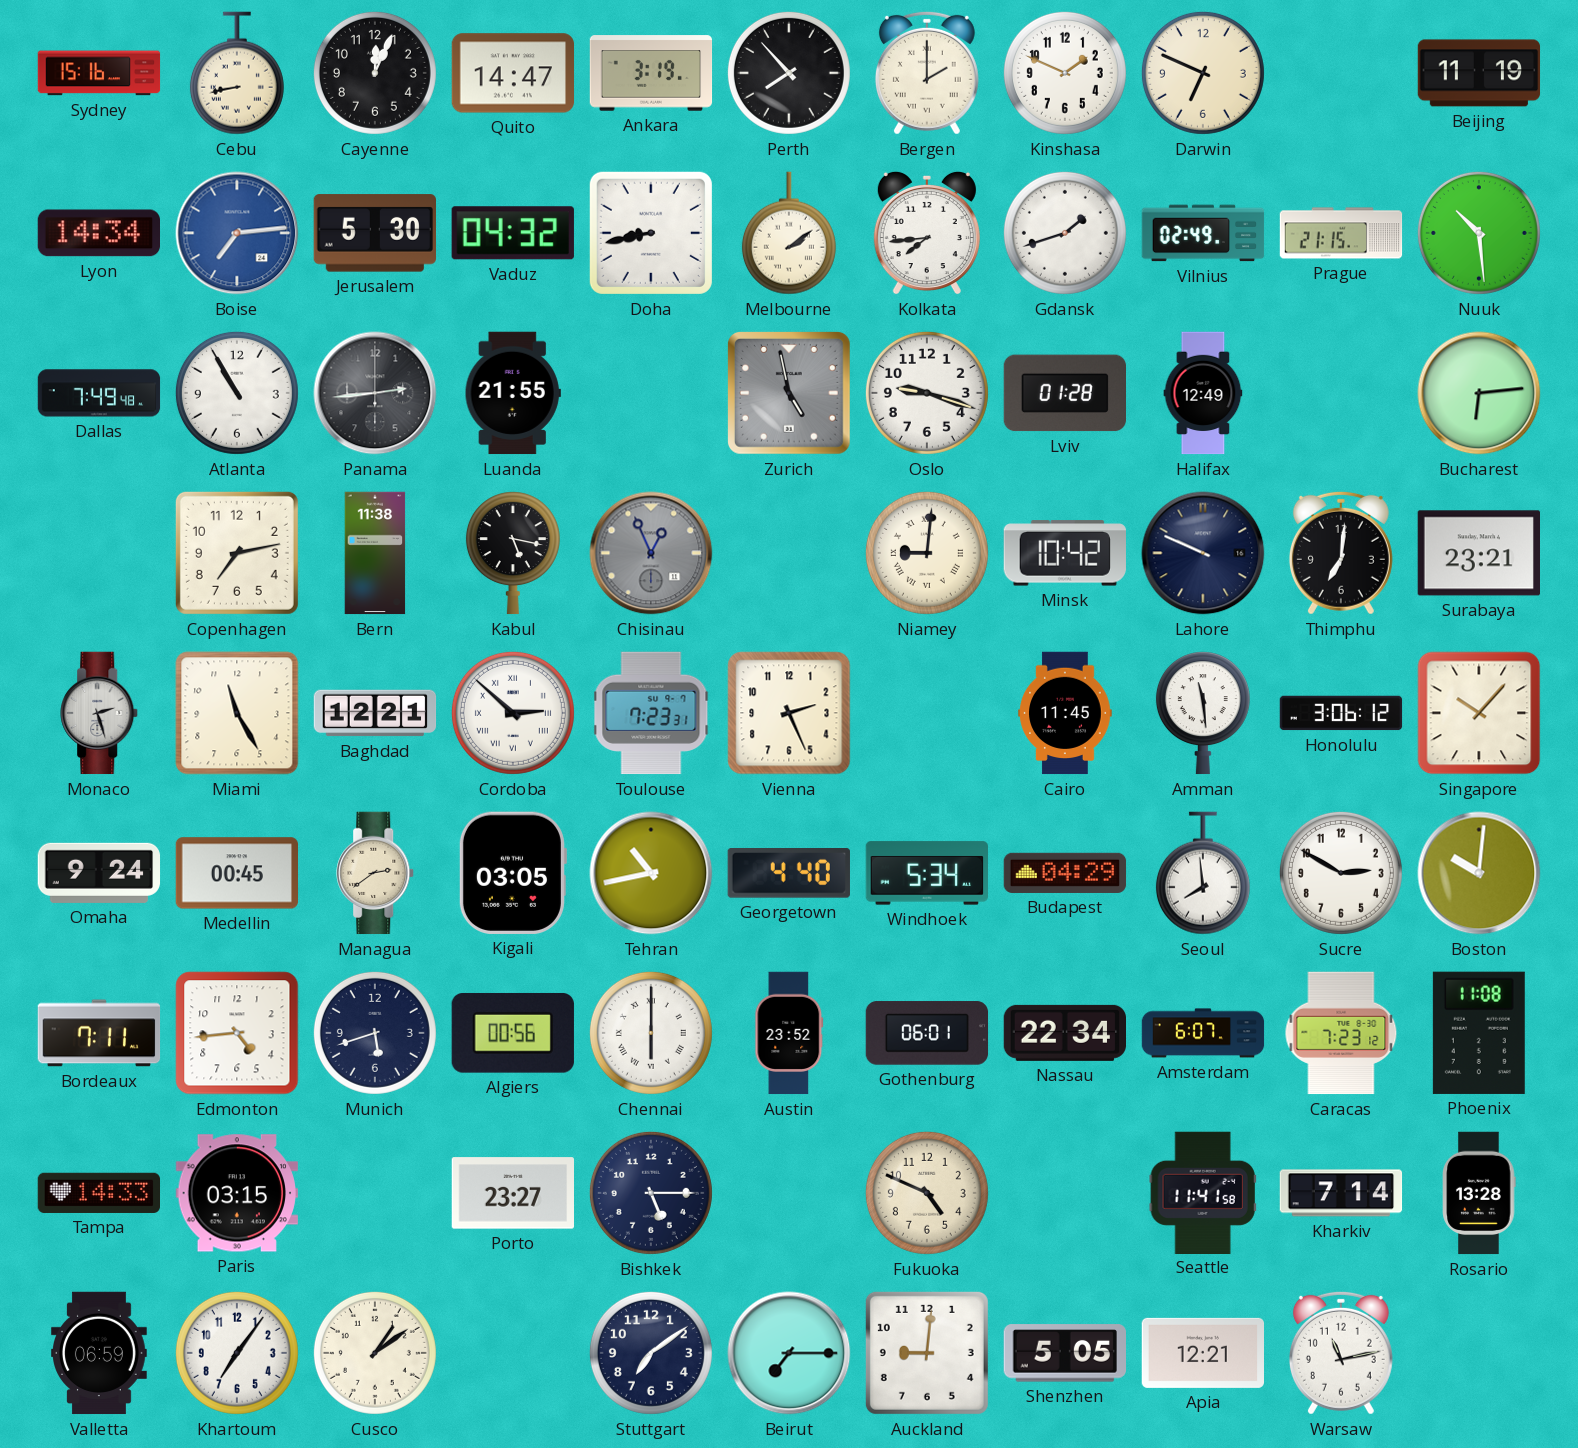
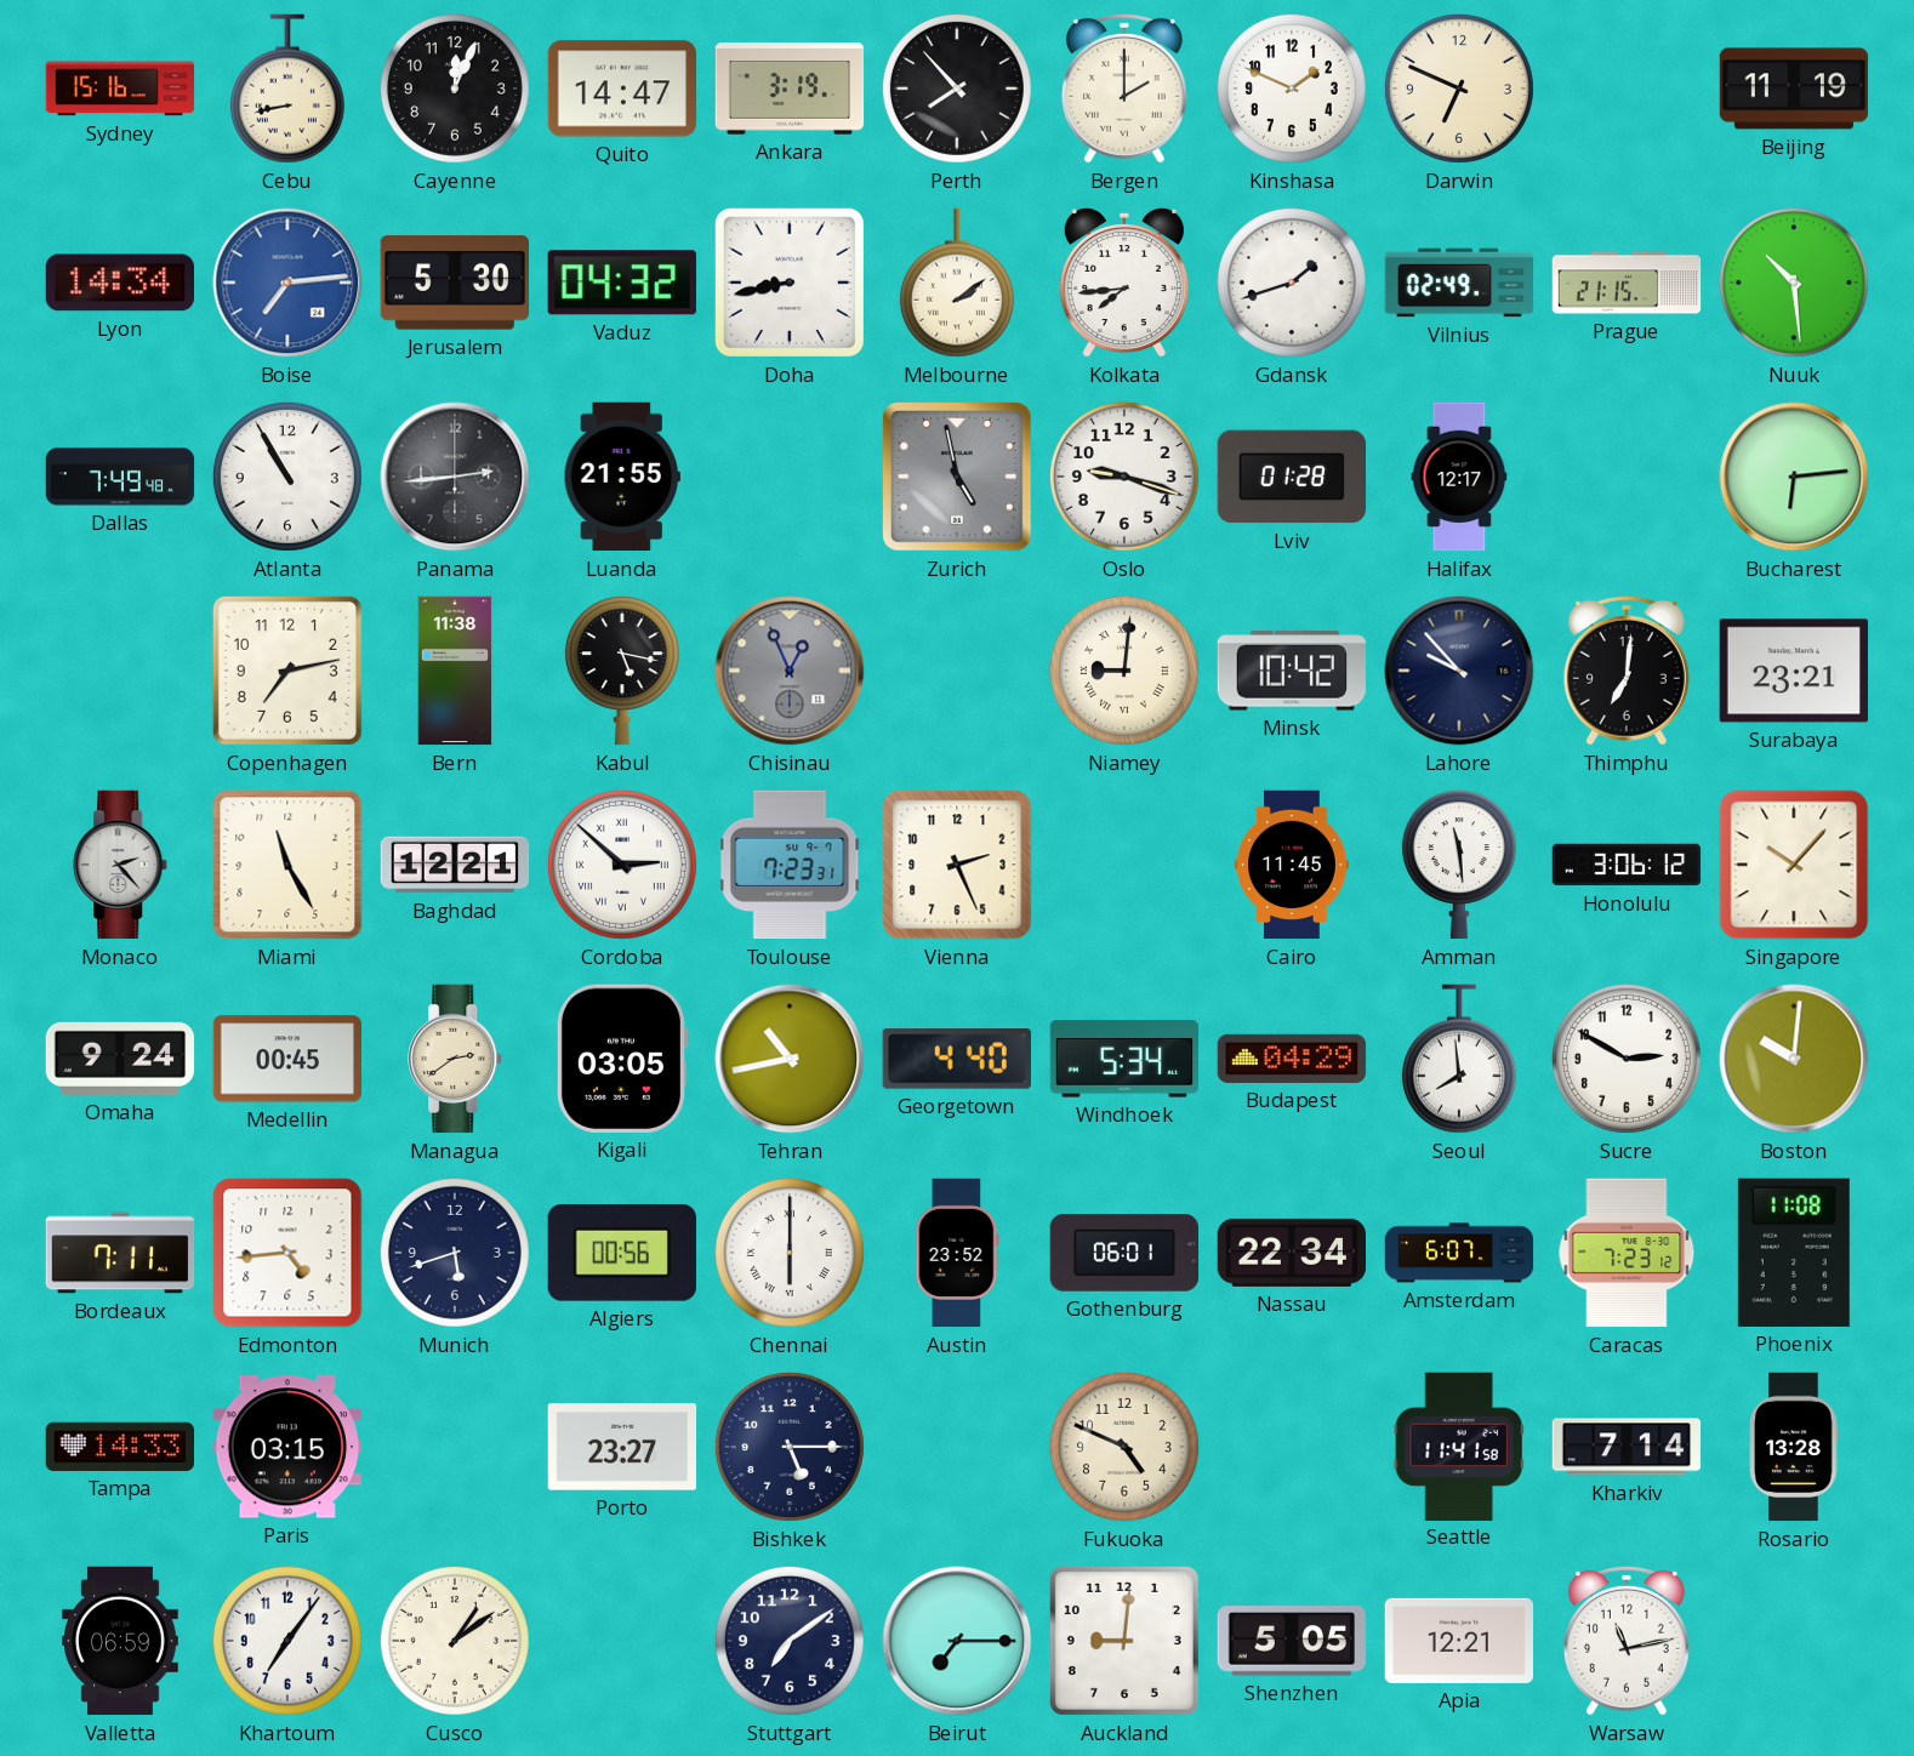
Halifax: 12:49 -> 12:17 (1459, 477)
Lahore: 9:49 -> 9:53 (1459, 671)
Monaco: 2:27 -> 2:23 (121, 865)
